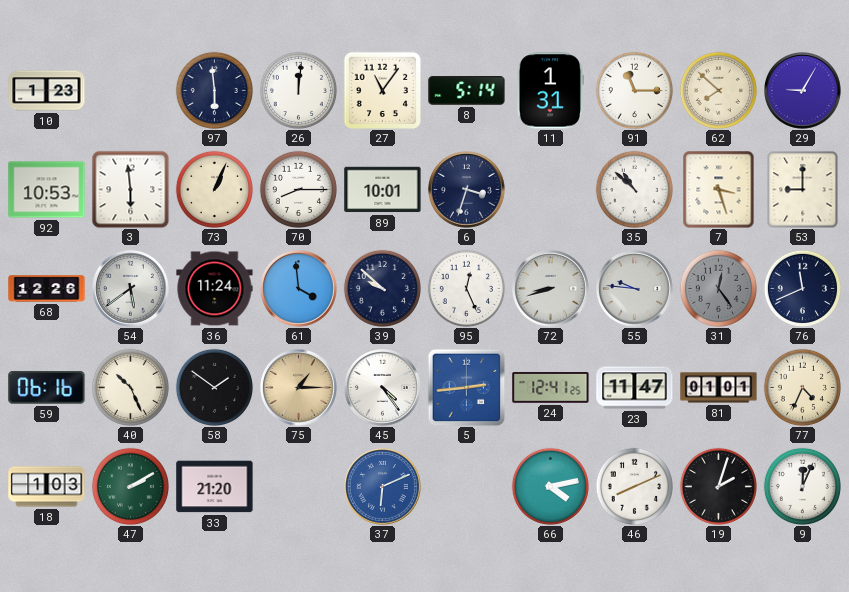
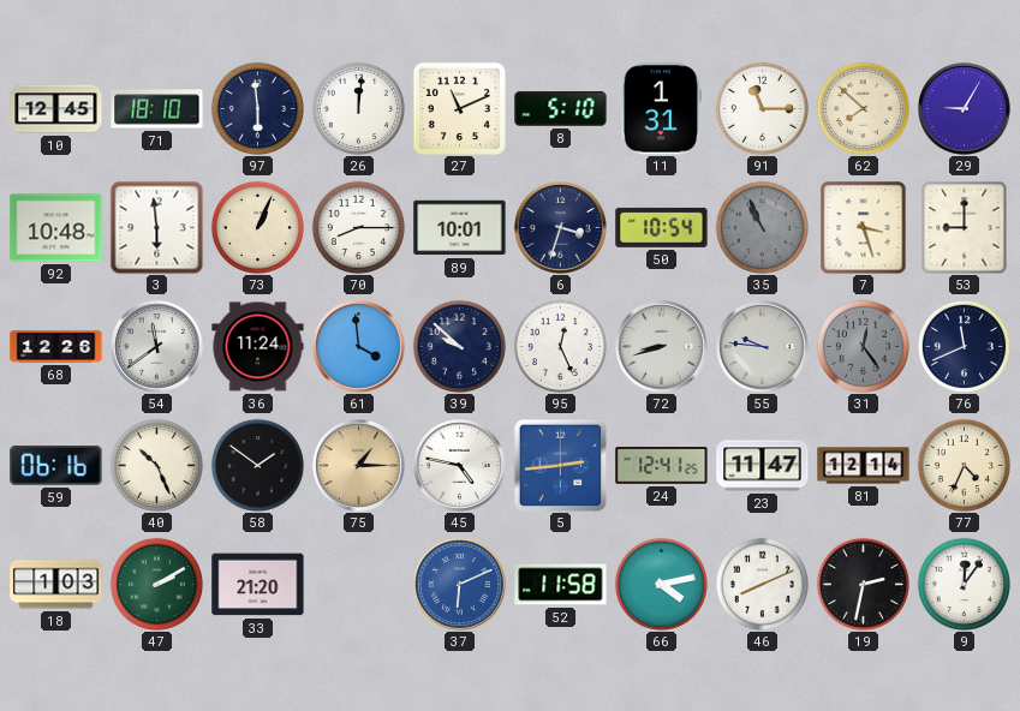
10: 1:23 -> 12:45 (56, 109)
71: none -> 18:10 (157, 109)
27: 11:06 -> 11:11 (459, 108)
8: 5:14 -> 5:10 (561, 109)
92: 10:53 -> 10:48 (56, 228)
50: none -> 10:54 (662, 227)
35: 10:52 -> 10:56 (762, 227)
35 dial: white -> grey (762, 227)
54: 5:39 -> 11:39 (157, 347)
45: 4:24 -> 4:47 (460, 466)
81: 01:01 -> 12:14 (864, 466)
52: none -> 11:58 (561, 585)
19: 2:03 -> 2:32 (863, 584)
9: 12:04 -> 12:06 (964, 584)
